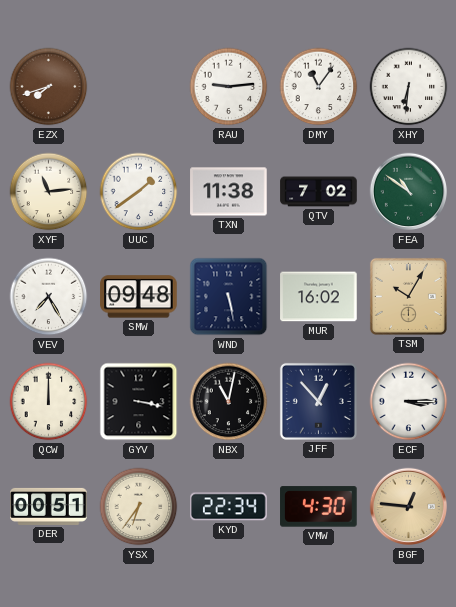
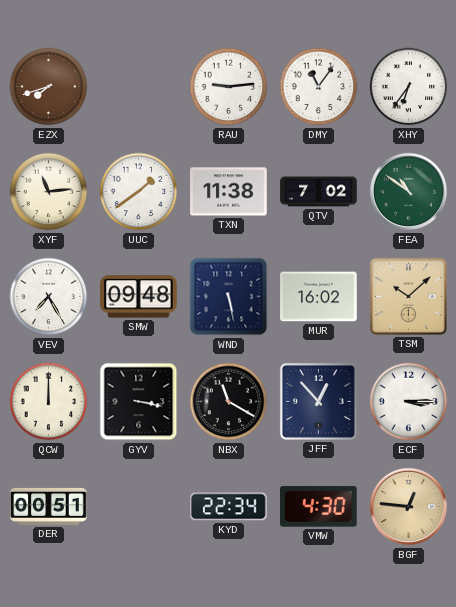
XHY: 6:31 -> 6:36 (409, 87)
TSM: 10:05 -> 10:08 (408, 296)
NBX: 11:02 -> 11:20 (229, 402)
YSX: 6:36 -> none (139, 507)
